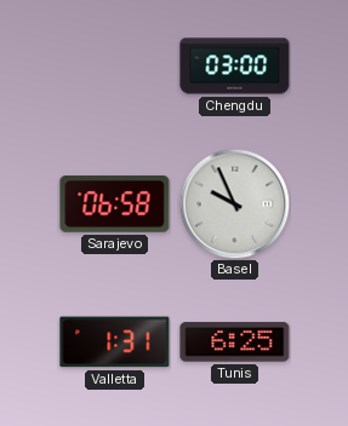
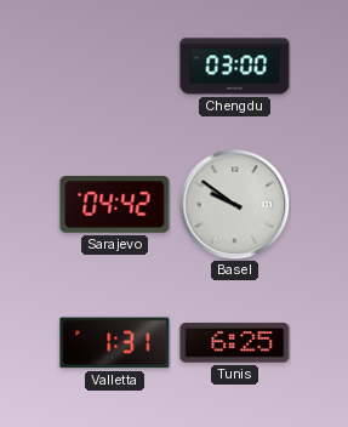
Sarajevo: 06:58 -> 04:42 (115, 205)
Basel: 9:56 -> 9:51 (234, 204)
